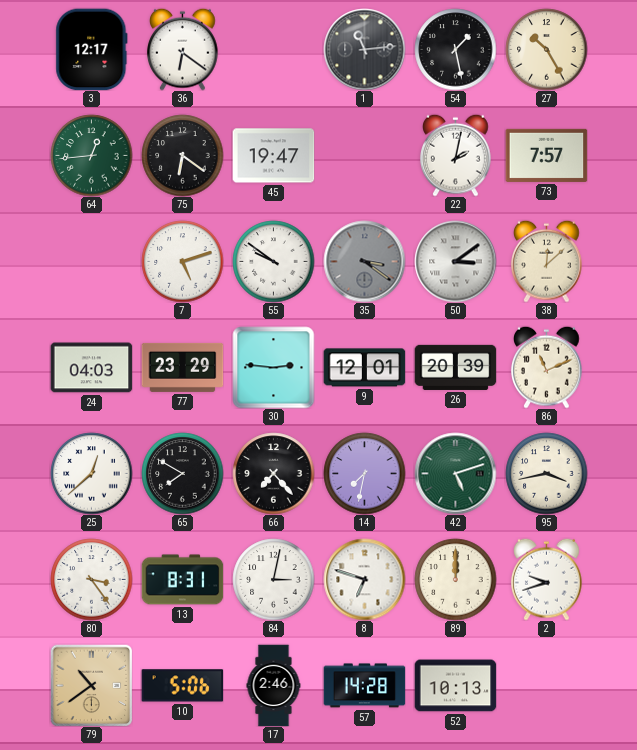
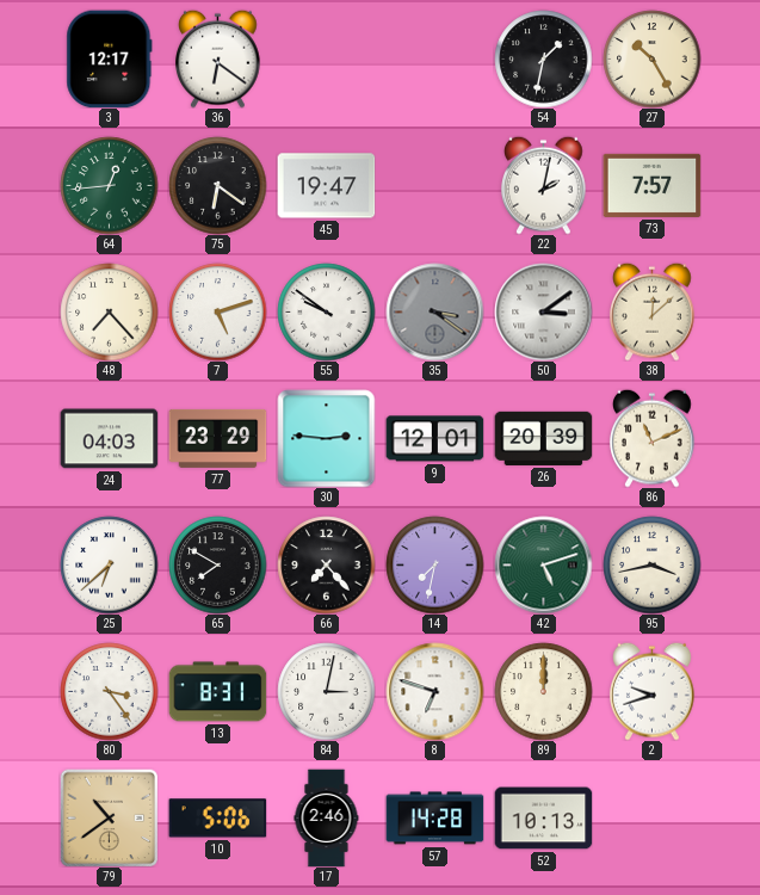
1: 11:14 -> none (364, 49)
54: 1:28 -> 1:32 (543, 58)
48: none -> 7:23 (109, 311)
25: 12:38 -> 6:38 (109, 564)
